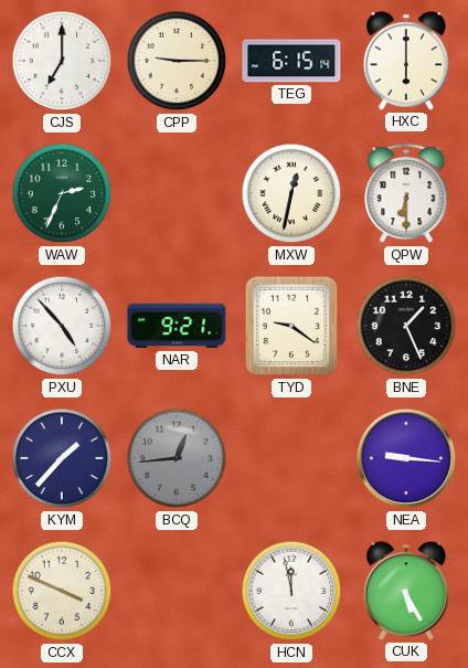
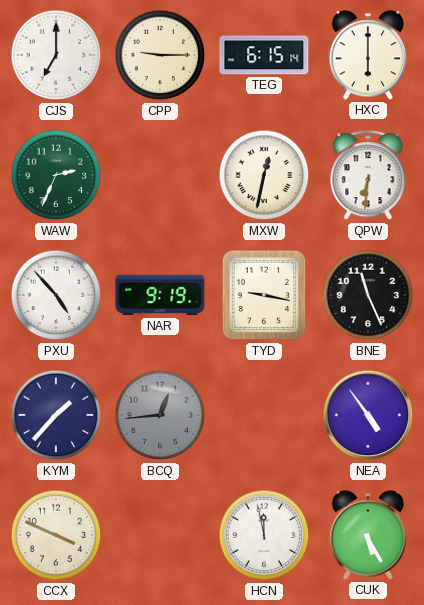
QPW: 6:30 -> 6:31 (368, 176)
NAR: 9:21 -> 9:19 (160, 295)
TYD: 9:21 -> 9:17 (264, 295)
BNE: 1:26 -> 11:26 (368, 295)
NEA: 9:16 -> 4:54 (368, 415)
